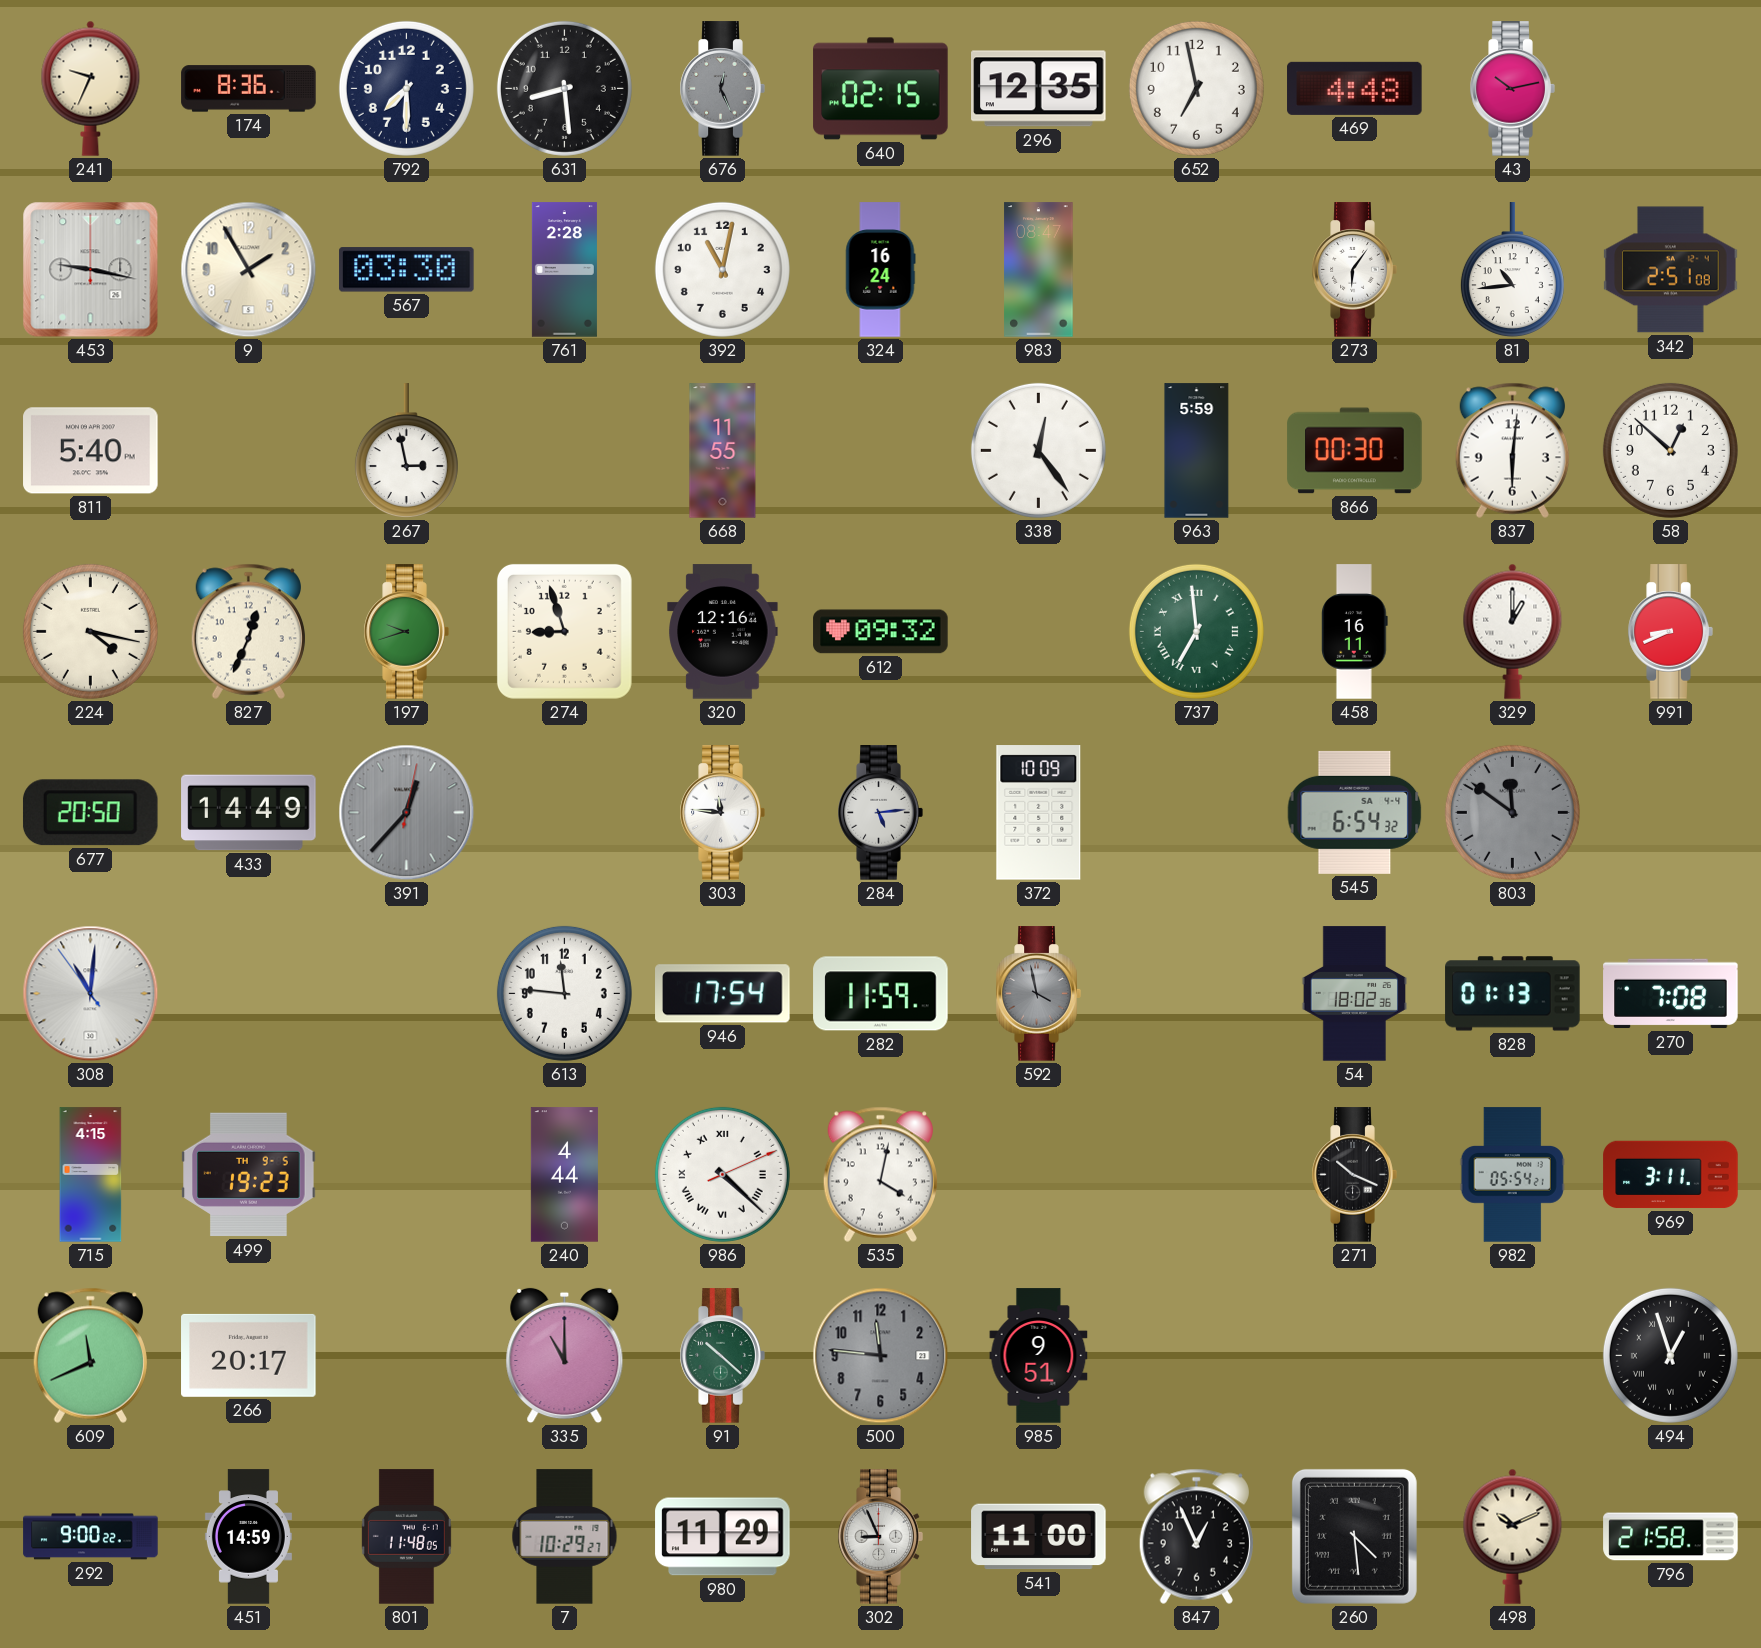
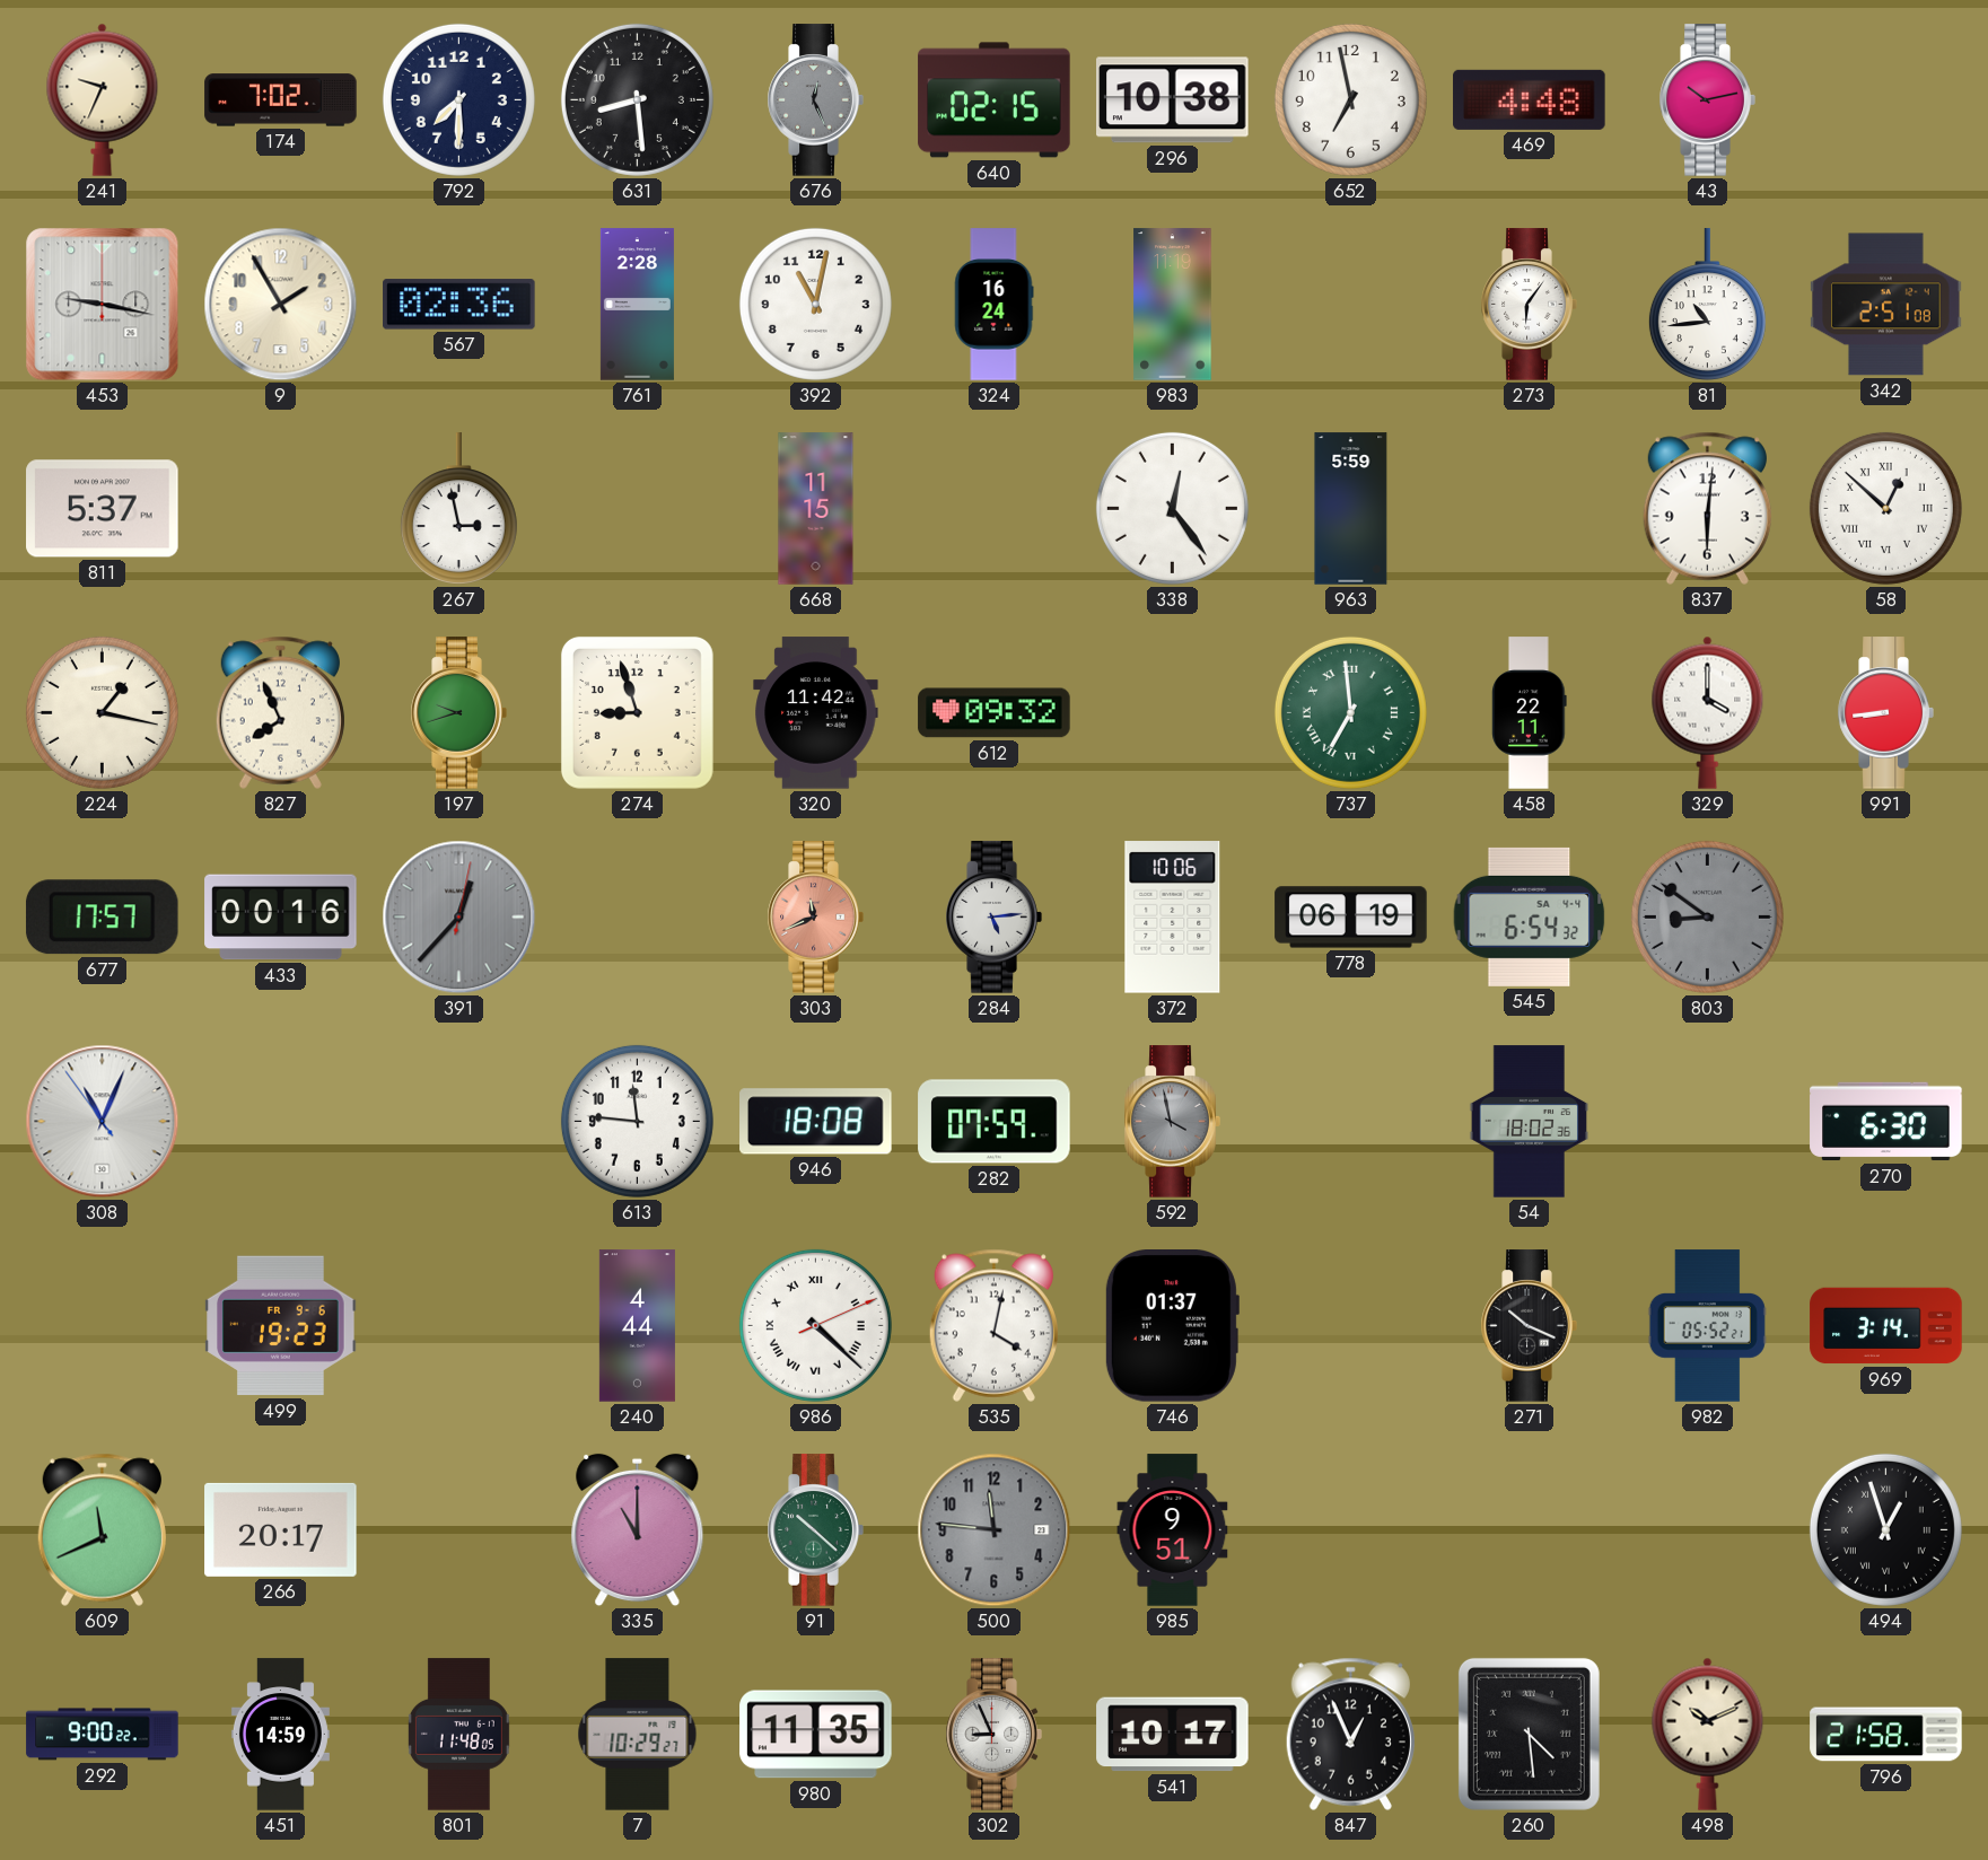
174: 8:36 -> 7:02 (281, 100)
296: 12:35 -> 10:38 (1173, 100)
567: 03:30 -> 02:36 (459, 305)
983: 08:47 -> 11:19 (1173, 305)
811: 5:40 -> 5:37 (103, 509)
668: 11:55 -> 11:15 (816, 509)
866: 00:30 -> none (1355, 451)
58 numerals: Arabic -> Roman (1885, 508)
224: 4:17 -> 1:17 (102, 712)
827: 12:34 -> 7:56 (280, 712)
320: 12:16 -> 11:42 (816, 713)
458: 16:11 -> 22:11 (1530, 713)
329: 1:00 -> 4:00 (1708, 712)
991: 8:41 -> 8:44 (1885, 713)
677: 20:50 -> 17:57 (102, 918)
433: 14:49 -> 00:16 (281, 918)
303: 11:46 -> 11:41 (815, 918)
303 dial: white -> salmon (815, 918)
372: 10:09 -> 10:06 (1173, 918)
778: none -> 06:19 (1351, 918)
803: 11:51 -> 8:51 (1707, 916)
308: 11:00 -> 11:03 (103, 1122)
946: 17:54 -> 18:08 (816, 1122)
282: 11:59 -> 07:59 (995, 1122)
828: 01:13 -> none (1513, 994)
270: 7:08 -> 6:30 (1886, 1122)
715: 4:15 -> none (91, 1175)
499 date: TH 9-5 -> FR 9-6 (281, 1326)
746: none -> 01:37 (1172, 1326)
982: 05:54 -> 05:52 (1707, 1326)
969: 3:11 -> 3:14 (1886, 1326)
980: 11:29 -> 11:35 (816, 1735)
541: 11:00 -> 10:17 (1173, 1735)
